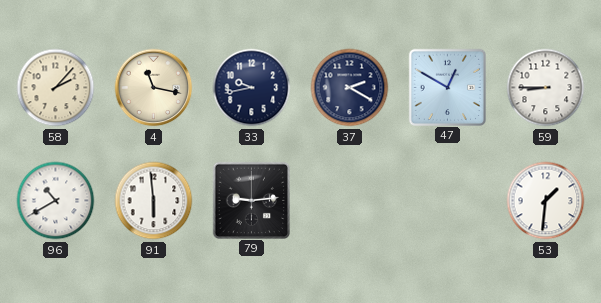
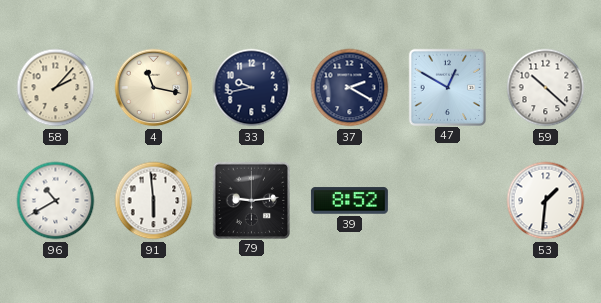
59: 8:45 -> 10:22 (546, 88)
39: none -> 8:52 (349, 201)
